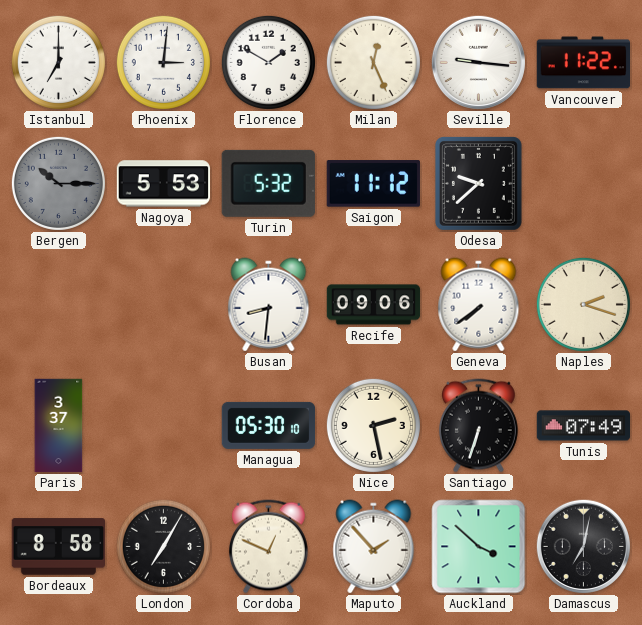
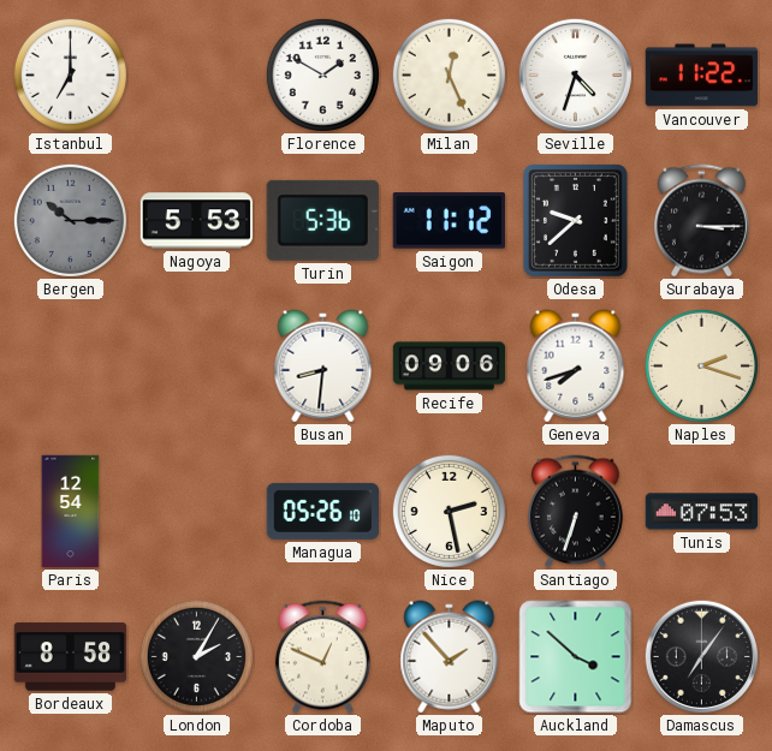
Phoenix: 3:01 -> none (163, 62)
Seville: 9:16 -> 4:33 (575, 74)
Turin: 5:32 -> 5:36 (322, 220)
Surabaya: none -> 3:15 (701, 221)
Geneva: 7:39 -> 7:42 (576, 366)
Paris: 3:37 -> 12:54 (71, 512)
Managua: 05:30 -> 05:26 (323, 511)
Tunis: 07:49 -> 07:53 (702, 512)
London: 7:05 -> 2:05 (196, 656)
Damascus: 7:02 -> 7:06 (701, 656)
